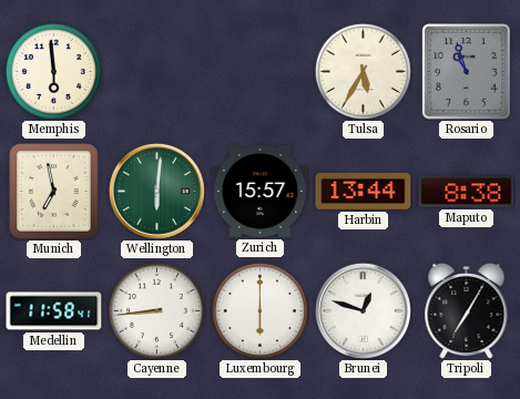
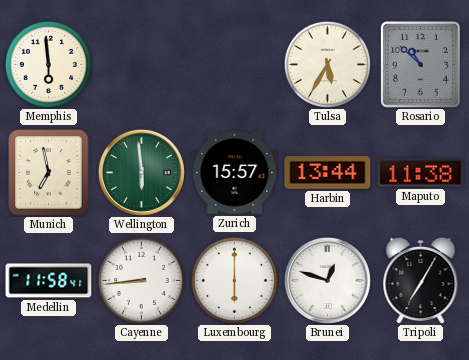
Rosario: 10:57 -> 10:52 (421, 65)
Wellington: 6:01 -> 5:59 (141, 172)
Maputo: 8:38 -> 11:38 (421, 173)
